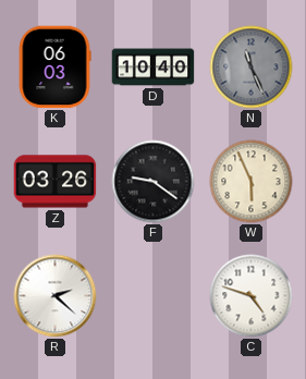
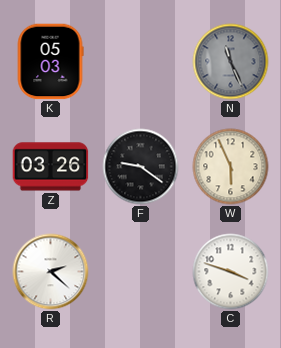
K: 06:03 -> 05:03 (50, 62)
D: 10:40 -> none (154, 68)
C: 4:48 -> 3:48 (231, 272)
